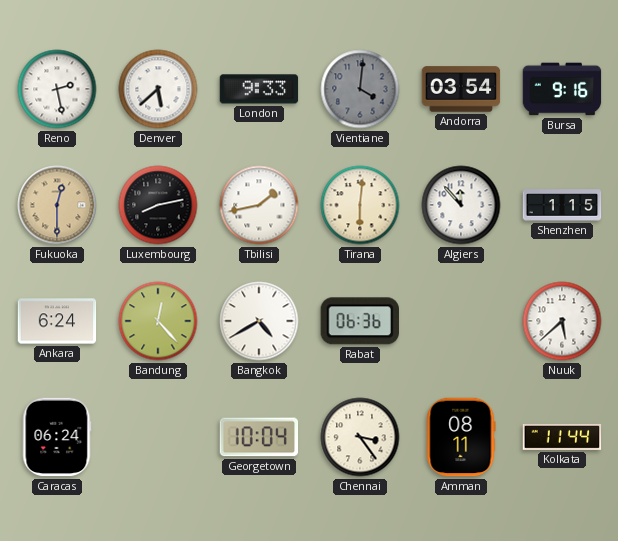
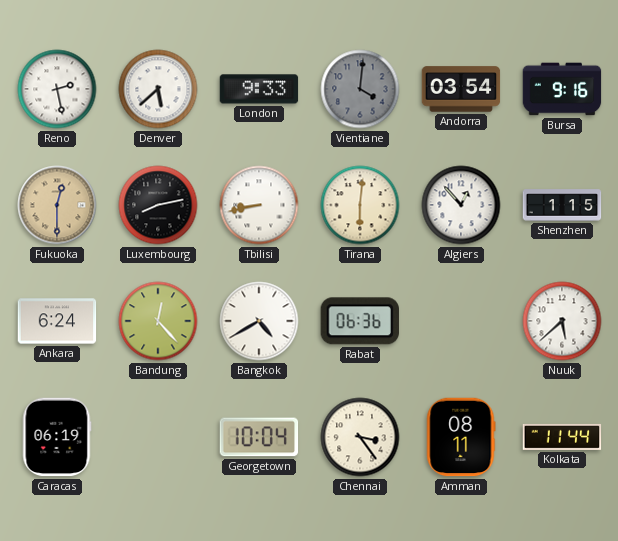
Tbilisi: 1:43 -> 8:43 (259, 205)
Algiers: 11:53 -> 12:53 (461, 205)
Caracas: 06:24 -> 06:19 (57, 437)
